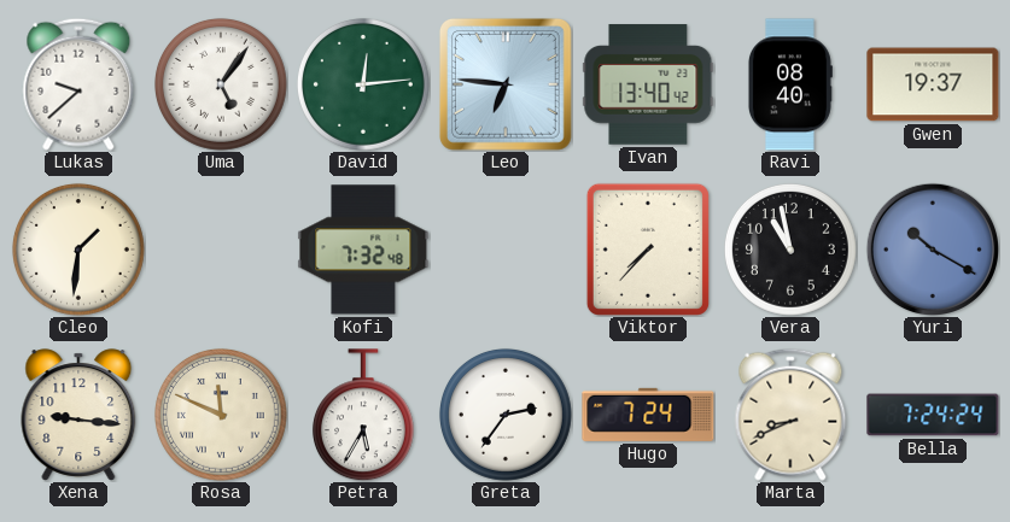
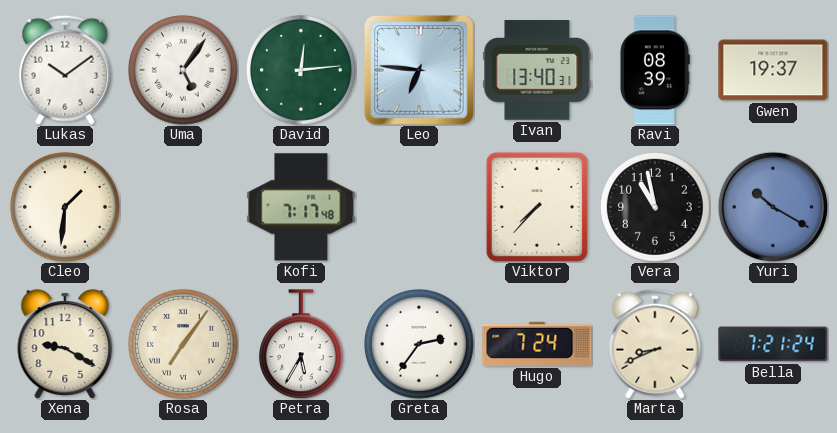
Lukas: 9:38 -> 10:09 (65, 70)
Ivan: 13:40:42 -> 13:40:31 (537, 70)
Ravi: 08:40 -> 08:39 (654, 70)
Kofi: 7:32 -> 7:17 (301, 207)
Xena: 9:16 -> 9:20 (65, 344)
Rosa: 11:49 -> 7:06 (183, 344)
Bella: 7:24 -> 7:21 (773, 344)
